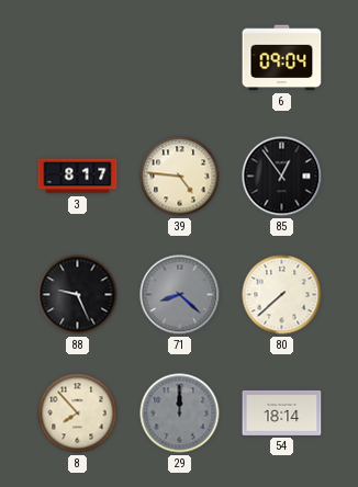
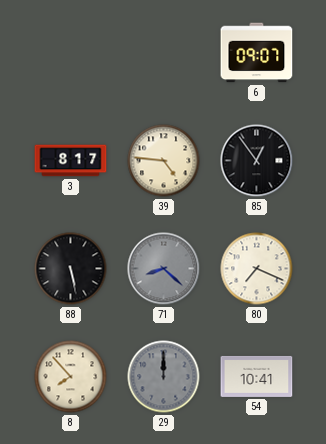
6: 09:04 -> 09:07 (257, 53)
88: 9:26 -> 5:28 (71, 269)
80: 7:38 -> 7:19 (257, 269)
54: 18:14 -> 10:41 (257, 376)
